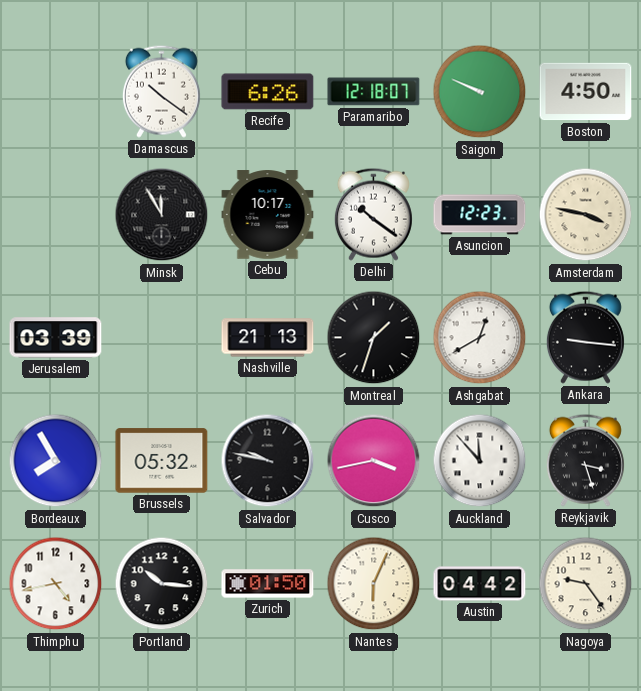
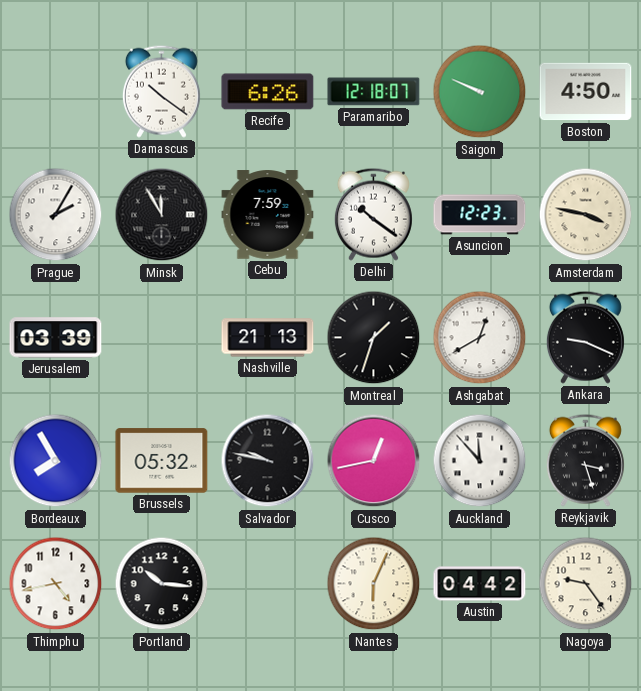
Prague: none -> 2:05 (56, 215)
Cebu: 10:17 -> 7:59 (268, 215)
Ankara: 9:16 -> 9:19 (585, 337)
Cusco: 3:43 -> 12:43 (374, 461)
Zurich: 01:50 -> none (268, 584)
